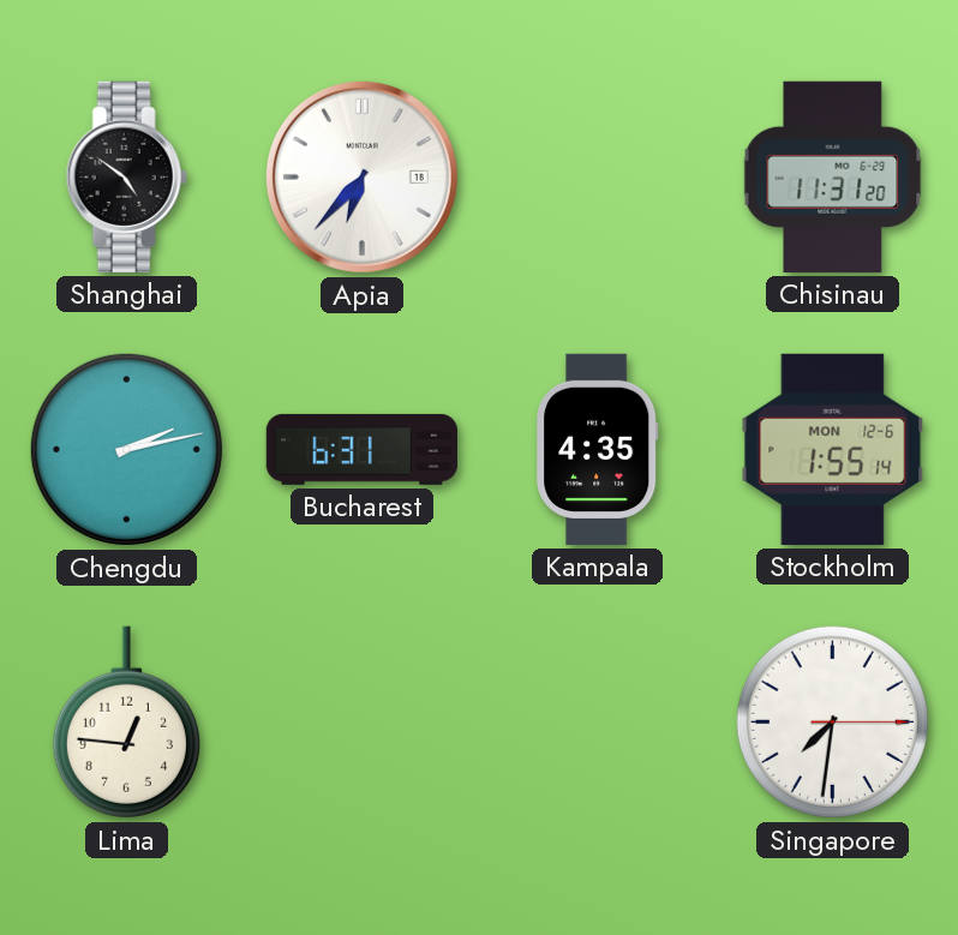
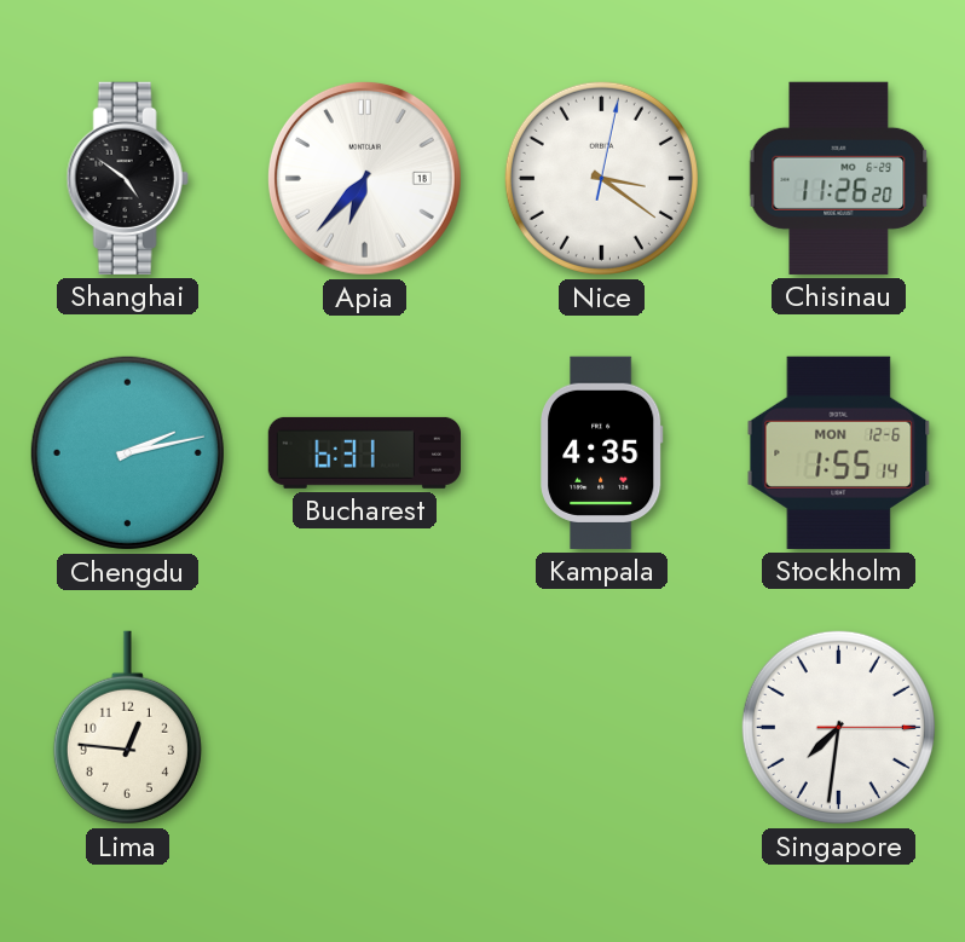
Nice: none -> 3:21 (601, 178)
Chisinau: 11:31 -> 11:26 (839, 178)
